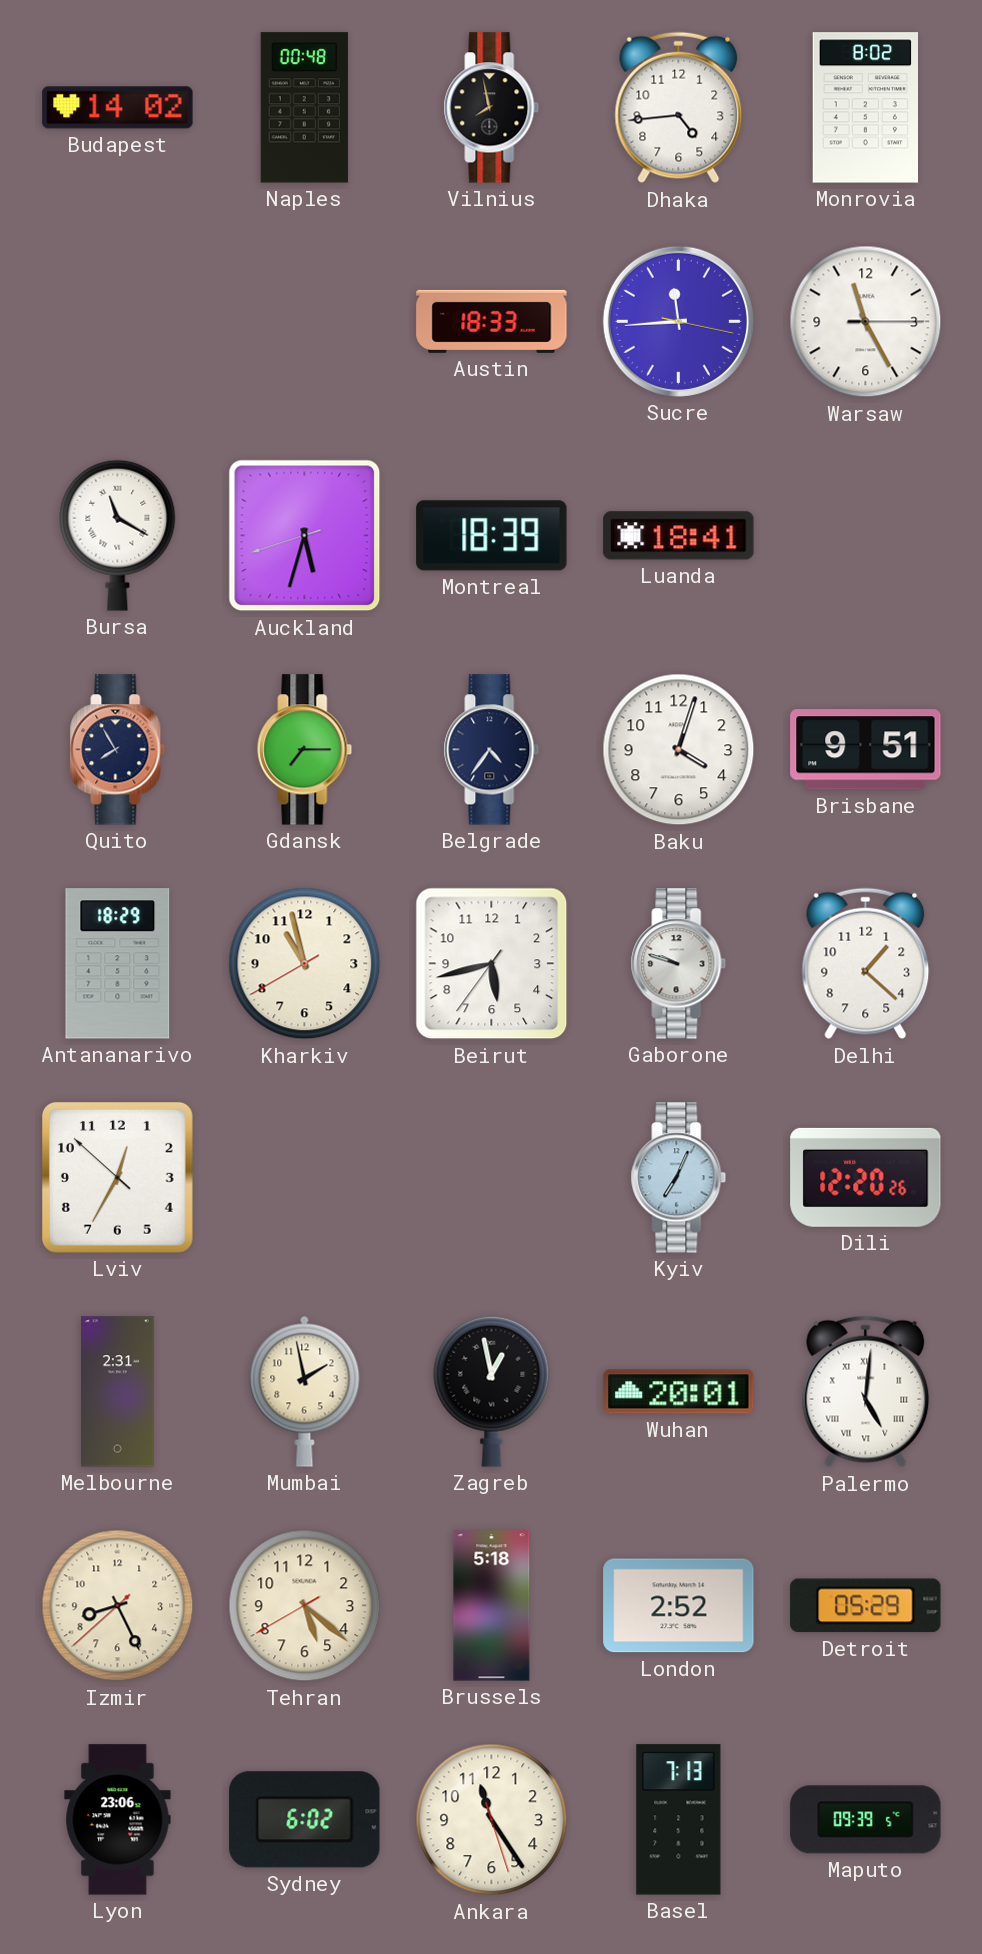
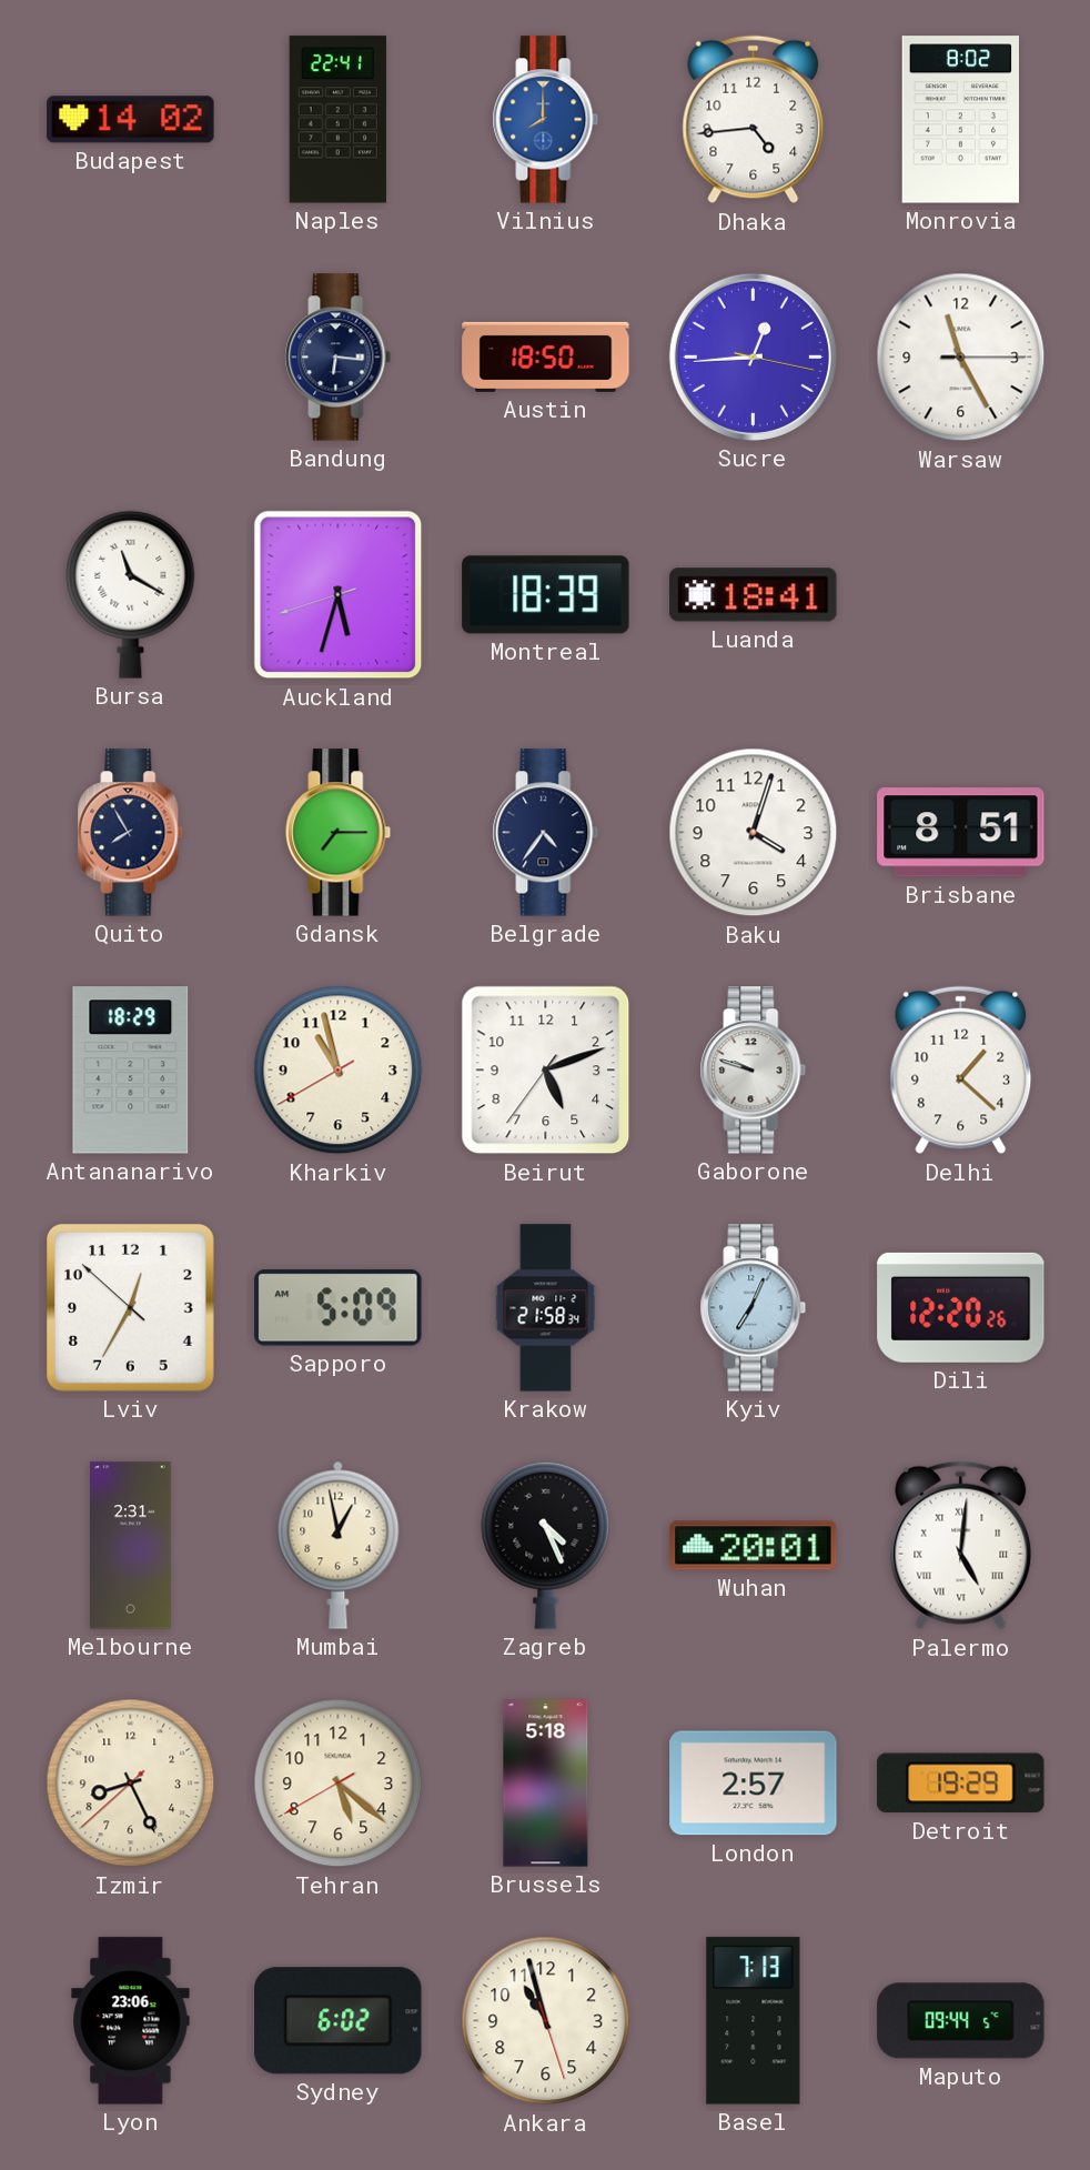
Naples: 00:48 -> 22:41 (337, 120)
Vilnius: 7:58 -> 8:00 (546, 120)
Vilnius dial: black -> blue (546, 120)
Bandung: none -> 6:16 (339, 358)
Austin: 18:33 -> 18:50 (546, 356)
Sucre: 11:44 -> 12:44 (753, 356)
Brisbane: 9:51 -> 8:51 (961, 833)
Beirut: 5:42 -> 5:11 (546, 1071)
Sapporo: none -> 5:09 (339, 1308)
Krakow: none -> 21:58 (546, 1308)
Mumbai: 1:58 -> 12:58 (339, 1545)
Zagreb: 12:58 -> 4:26 (546, 1545)
London: 2:52 -> 2:57 (754, 1784)
Detroit: 05:29 -> 19:29 (961, 1784)
Ankara: 11:24 -> 10:57 (546, 2021)
Maputo: 09:39 -> 09:44 (961, 2021)
